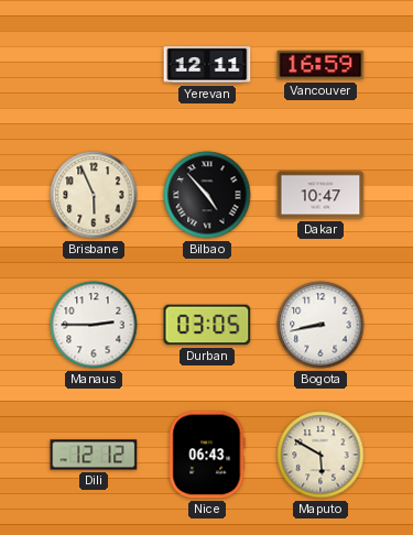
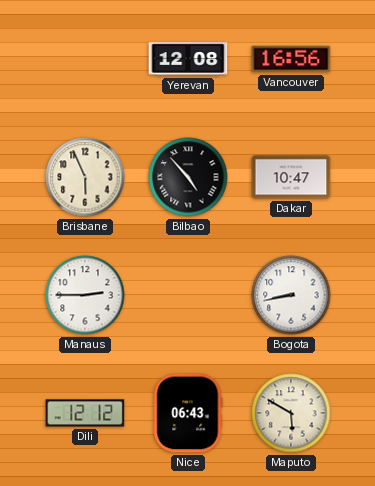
Yerevan: 12:11 -> 12:08 (188, 59)
Vancouver: 16:59 -> 16:56 (291, 59)
Durban: 03:05 -> none (207, 325)
